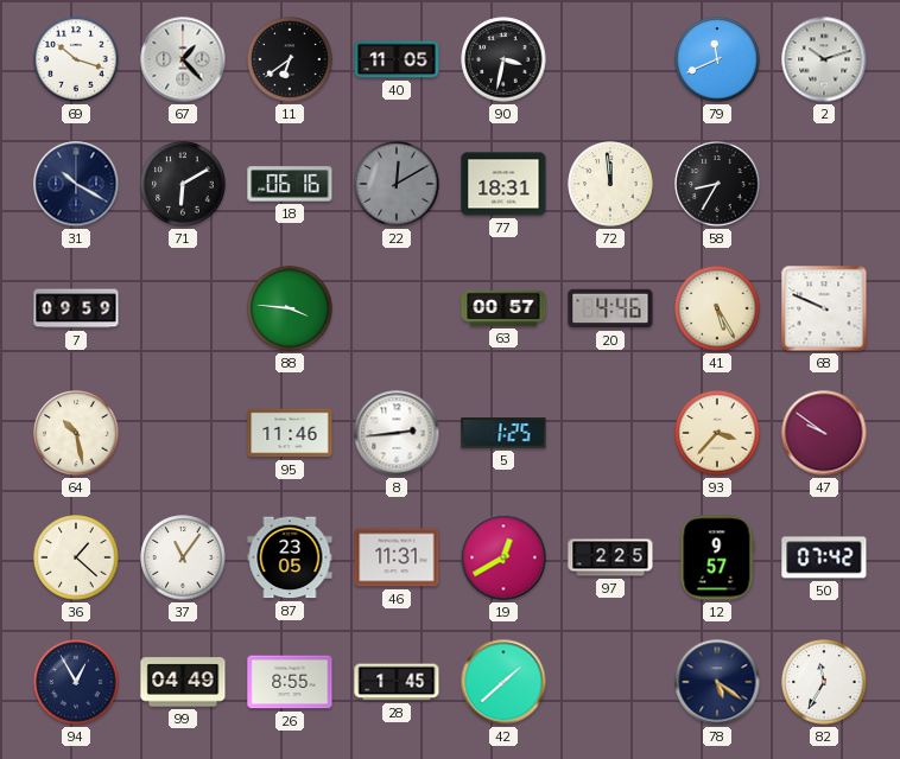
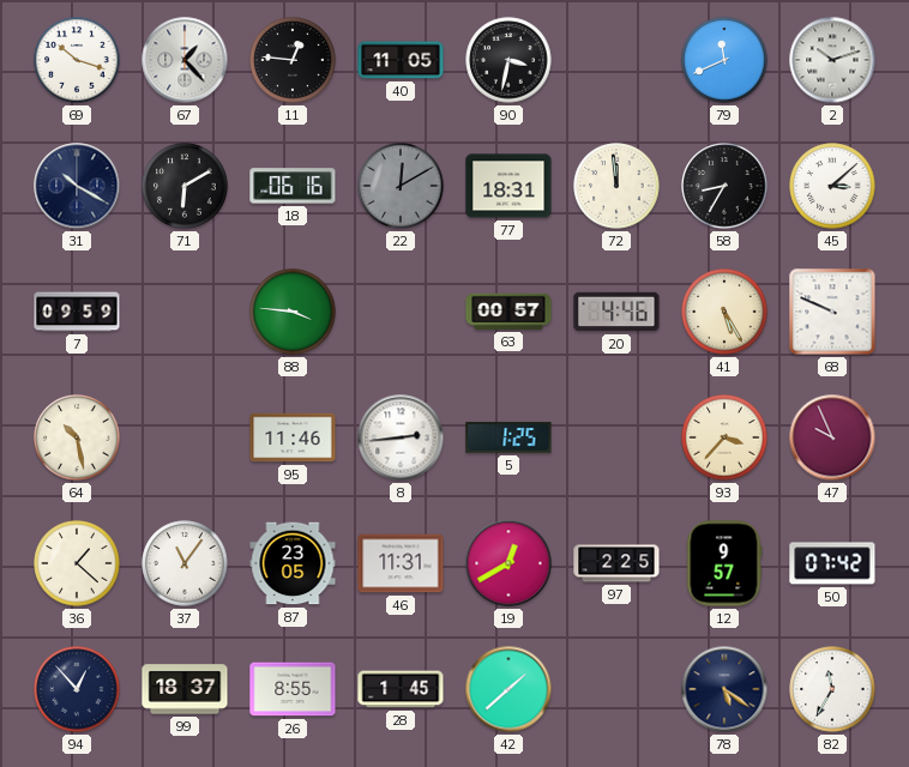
11: 6:39 -> 12:46 (293, 60)
45: none -> 3:08 (832, 186)
47: 9:51 -> 9:56 (832, 437)
94: 12:55 -> 12:53 (77, 689)
99: 04:49 -> 18:37 (185, 689)
